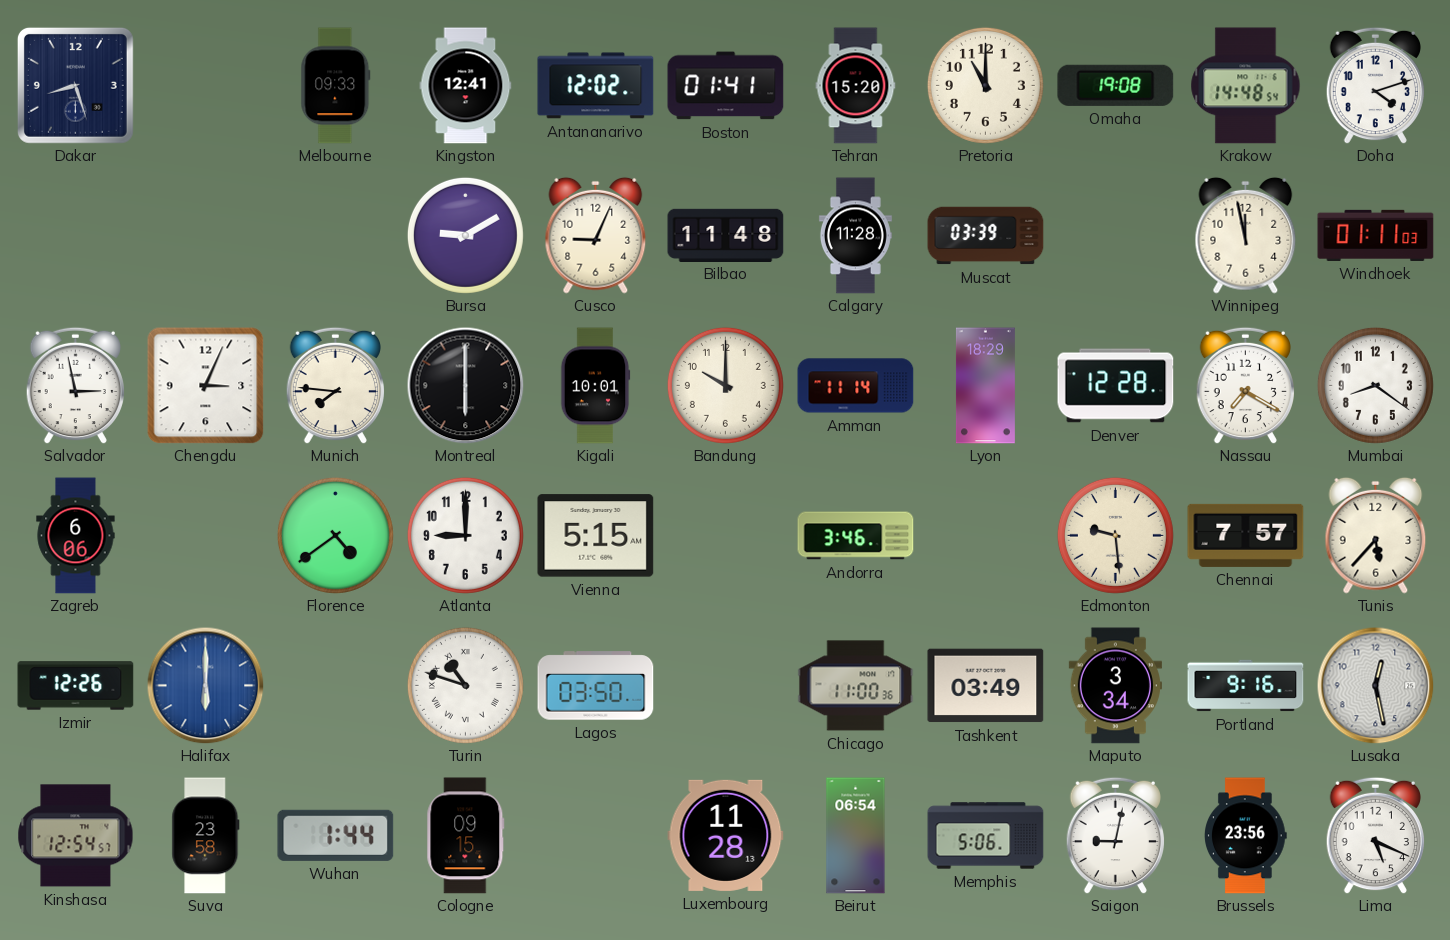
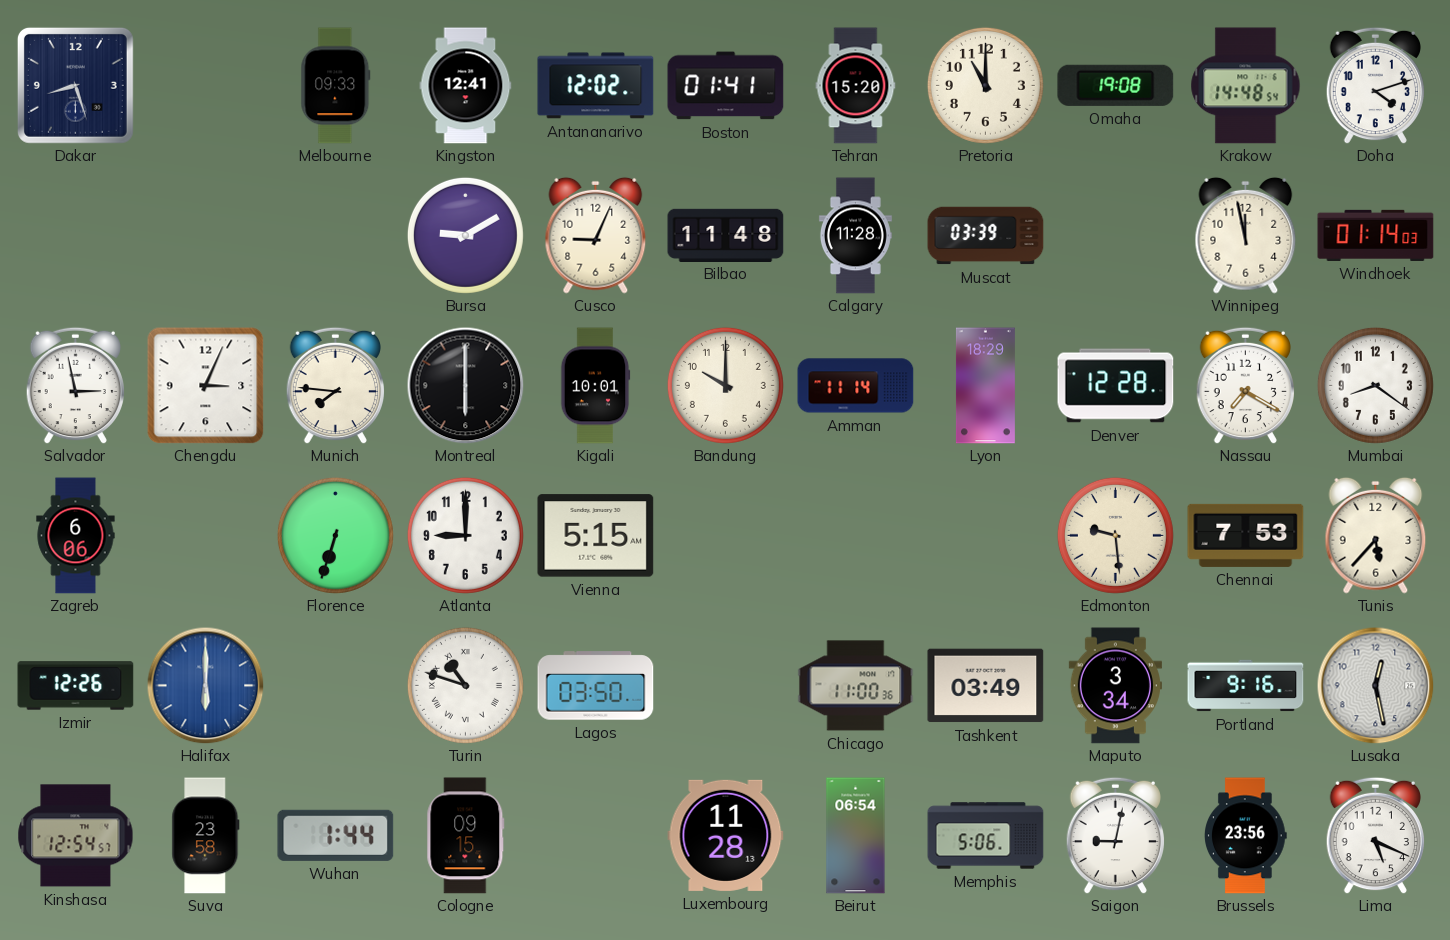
Windhoek: 01:11 -> 01:14 (1376, 235)
Florence: 4:39 -> 6:33 (335, 535)
Andorra: 3:46 -> none (856, 536)
Chennai: 7:57 -> 7:53 (1246, 535)
